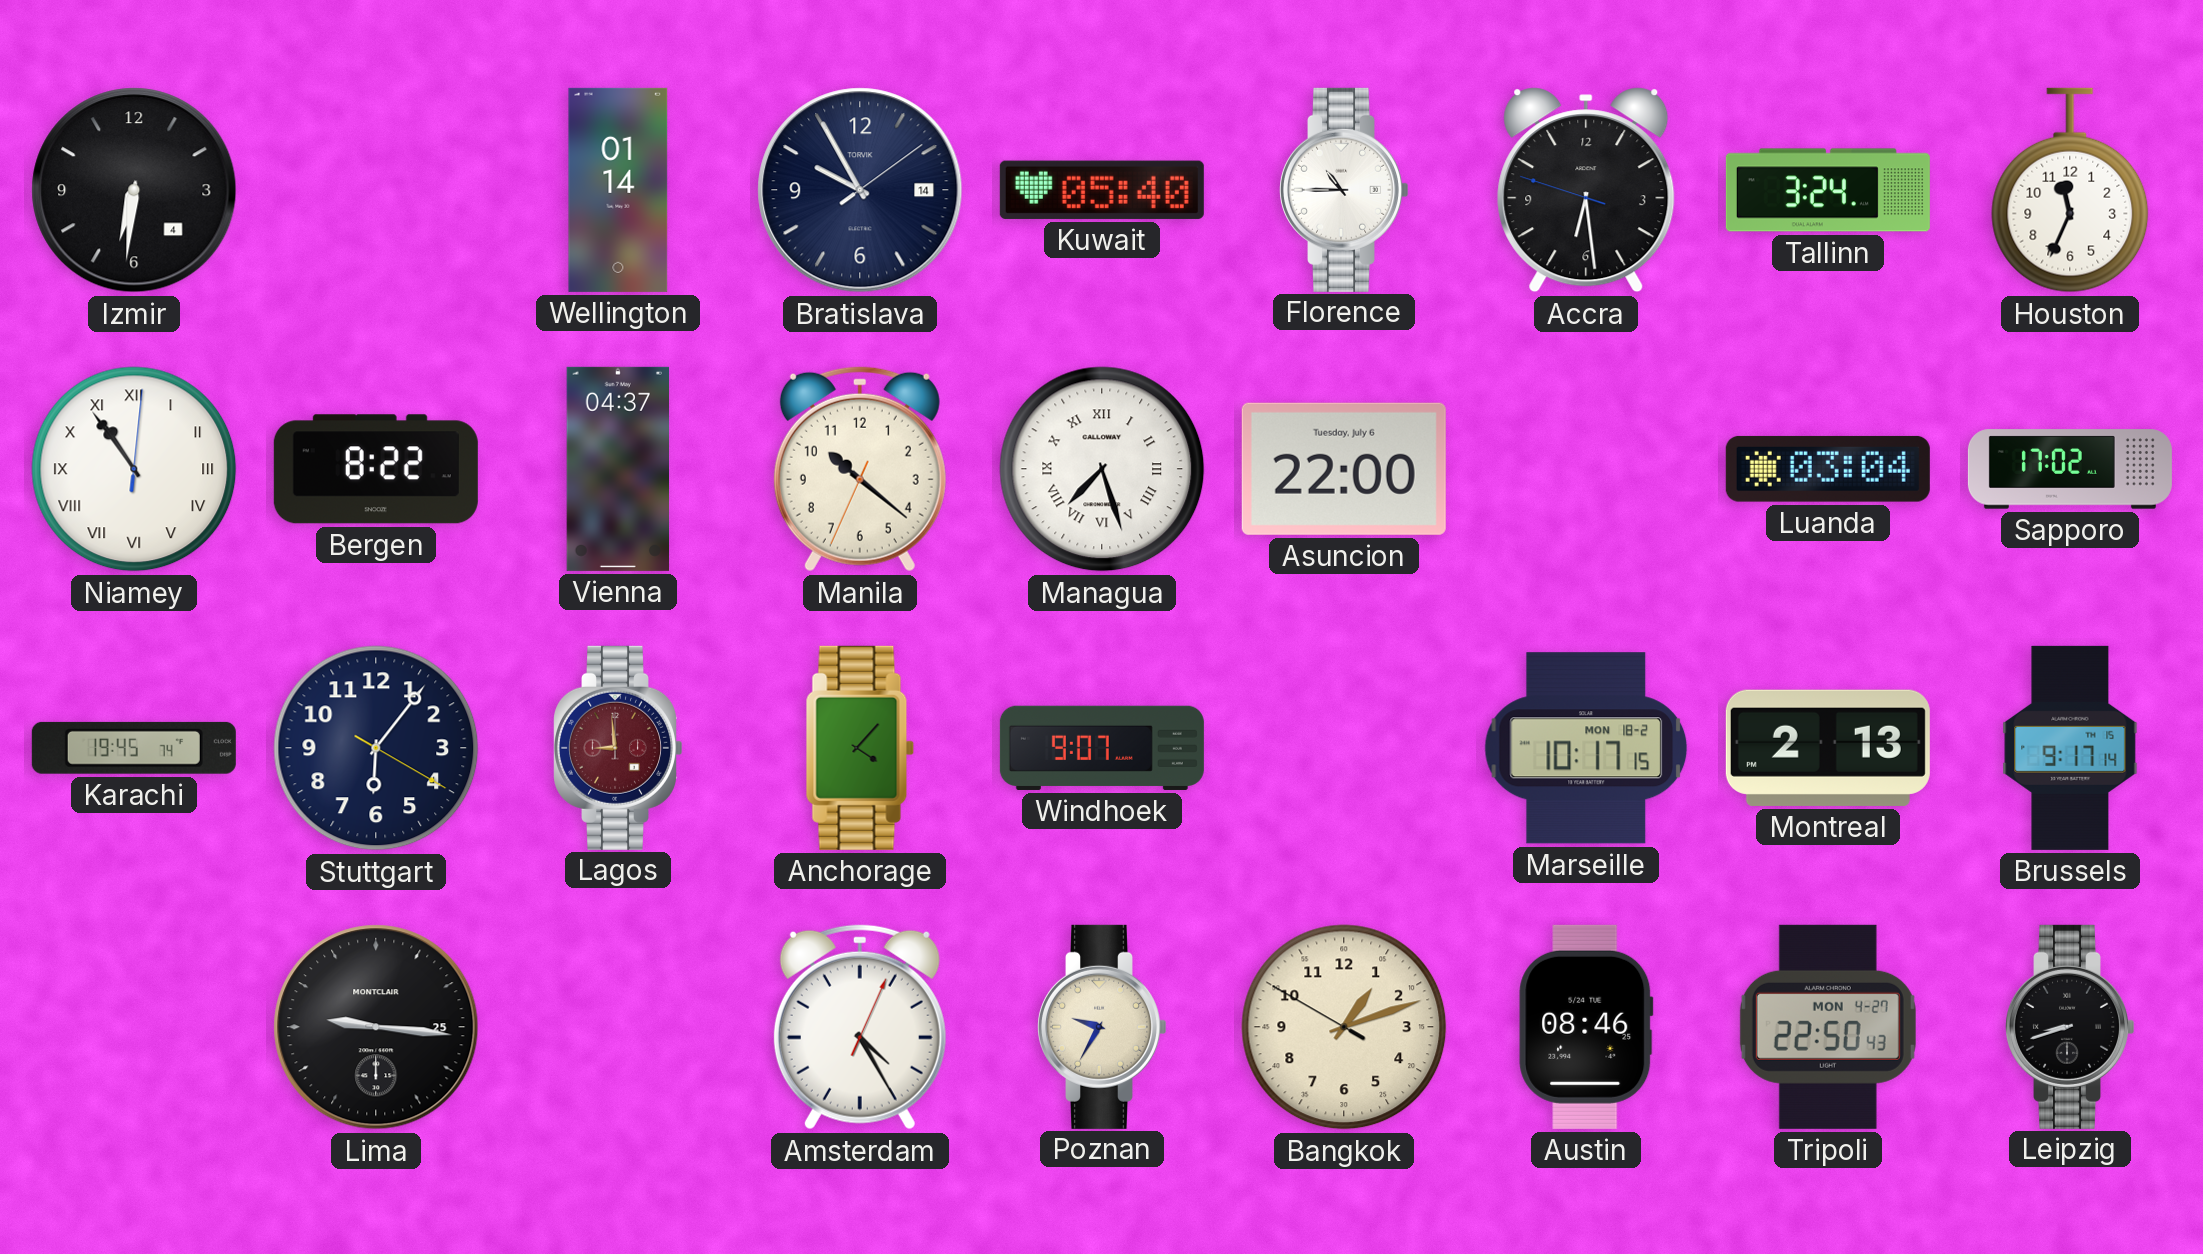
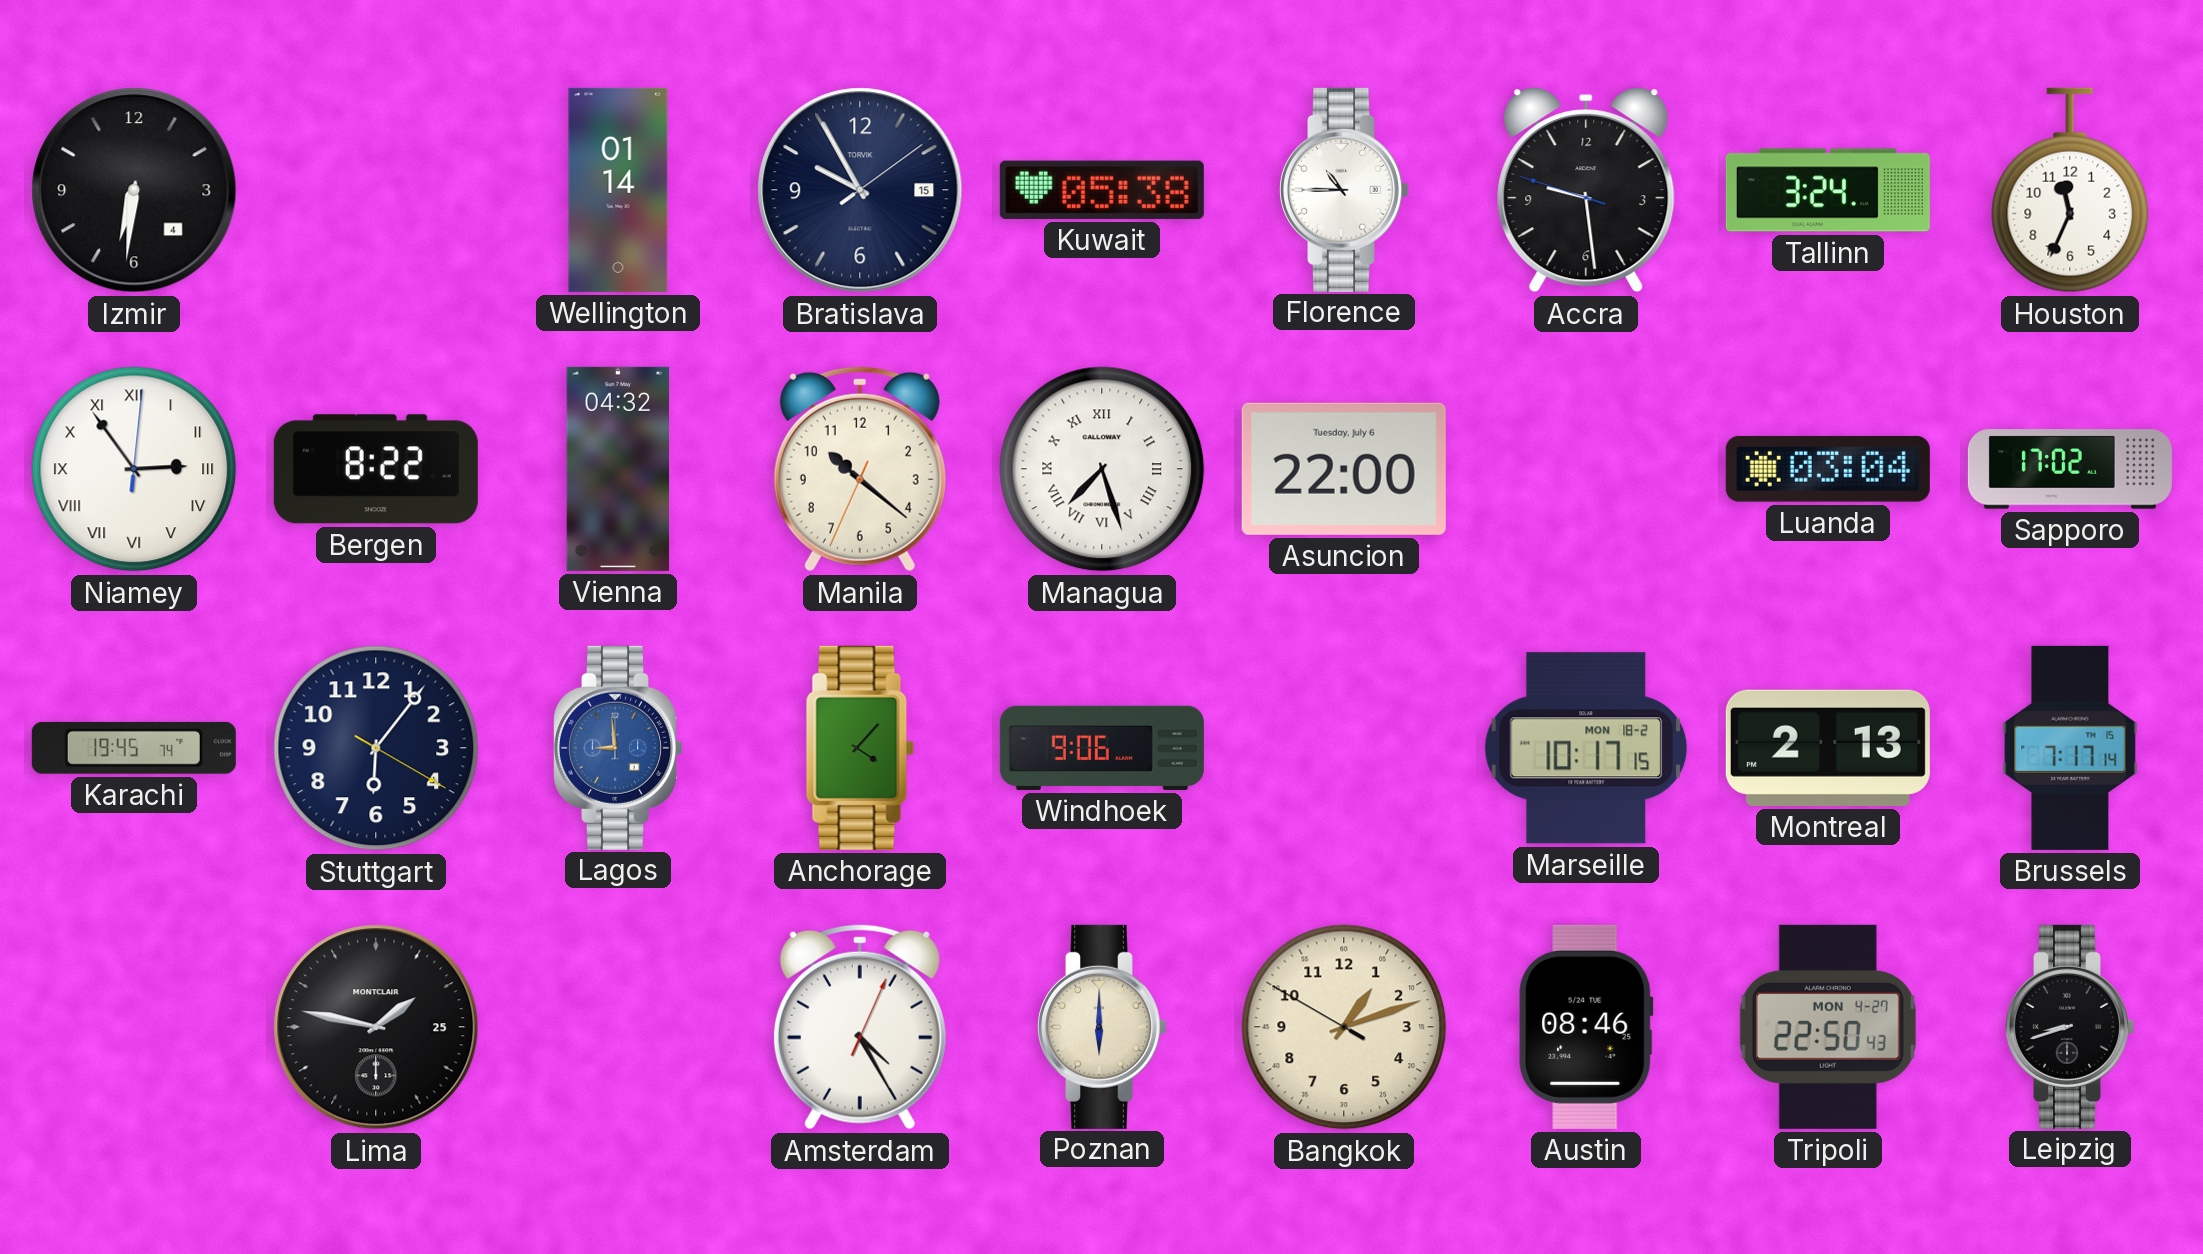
Bratislava date: 14 -> 15 (860, 190)
Kuwait: 05:40 -> 05:38 (1102, 190)
Accra: 6:28 -> 9:28 (1586, 190)
Niamey: 10:54 -> 2:54 (134, 469)
Vienna: 04:37 -> 04:32 (617, 469)
Lagos dial: burgundy -> blue (618, 748)
Windhoek: 9:07 -> 9:06 (1102, 748)
Brussels: 9:17 -> 7:17 (2070, 748)
Lima: 9:16 -> 1:47 (376, 1027)
Poznan: 9:35 -> 6:00 (1102, 1027)
